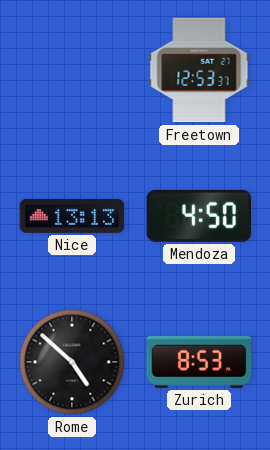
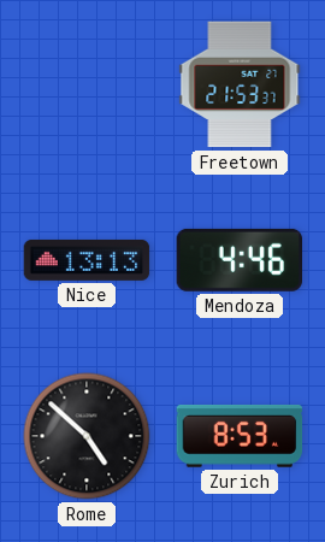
Freetown: 12:53 -> 21:53 (240, 84)
Mendoza: 4:50 -> 4:46 (238, 260)
